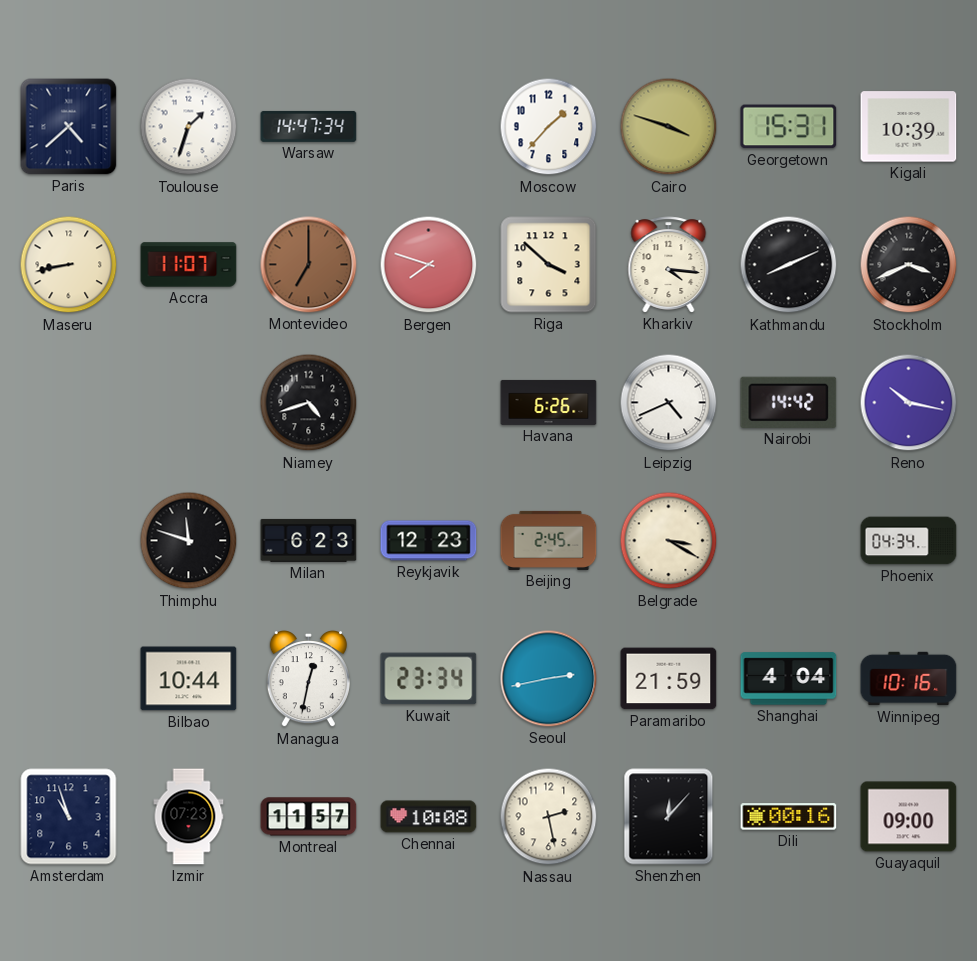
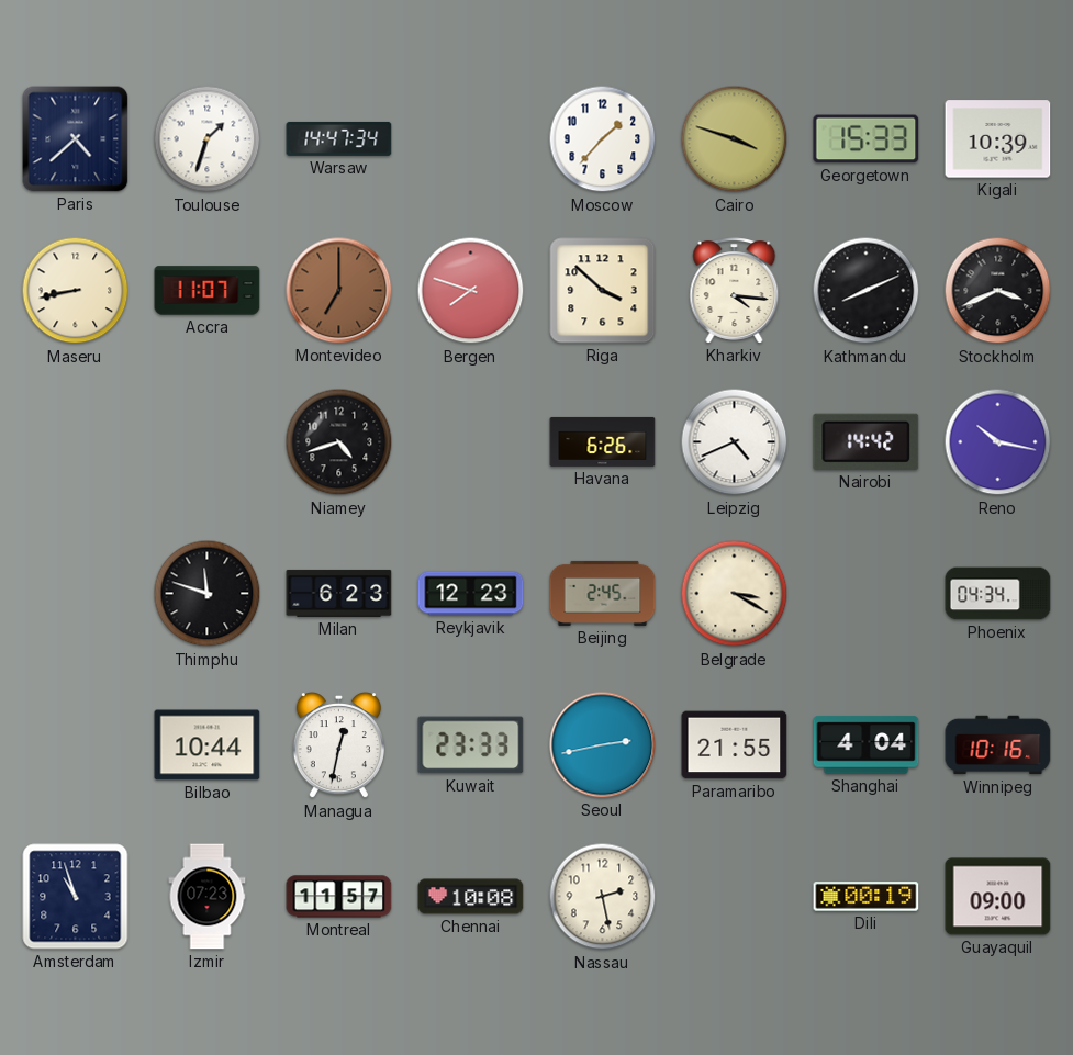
Georgetown: 15:31 -> 15:33 (867, 139)
Kuwait: 23:34 -> 23:33 (471, 745)
Paramaribo: 21:59 -> 21:55 (735, 745)
Shenzhen: 12:07 -> none (669, 817)
Dili: 00:16 -> 00:19 (867, 897)
